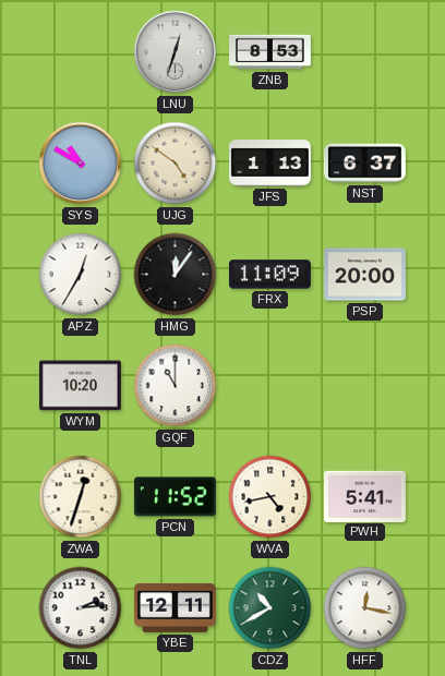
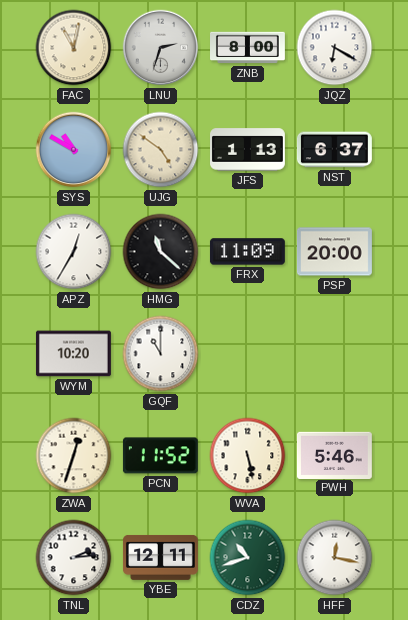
FAC: none -> 11:02 (74, 48)
LNU: 12:33 -> 2:33 (161, 48)
ZNB: 8:53 -> 8:00 (248, 48)
JQZ: none -> 6:20 (335, 48)
HMG: 12:06 -> 11:22 (161, 252)
WVA: 4:43 -> 5:28 (248, 456)
PWH: 5:41 -> 5:46 (334, 455)
CDZ: 10:40 -> 10:42 (248, 558)
